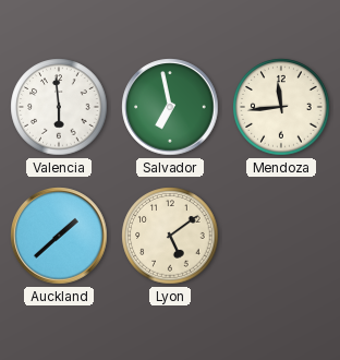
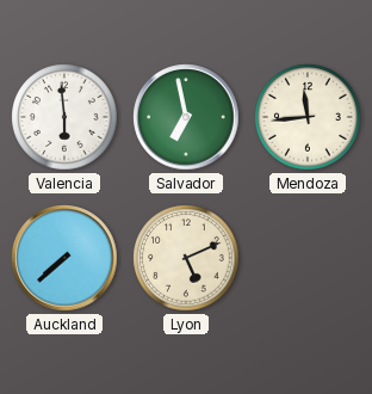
Auckland: 1:38 -> 7:38 (64, 258)
Lyon: 5:09 -> 5:11 (186, 258)
